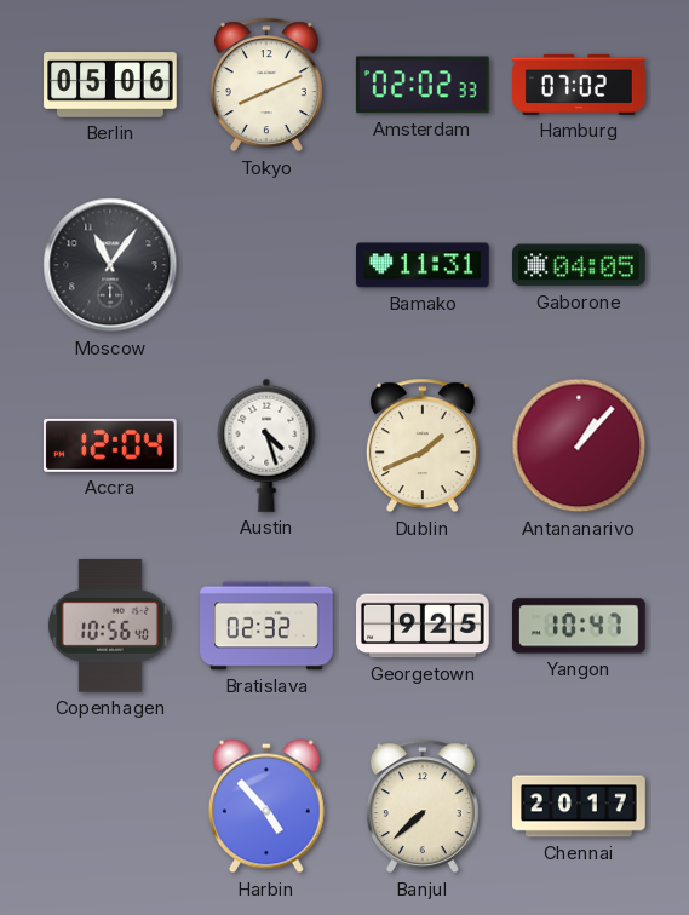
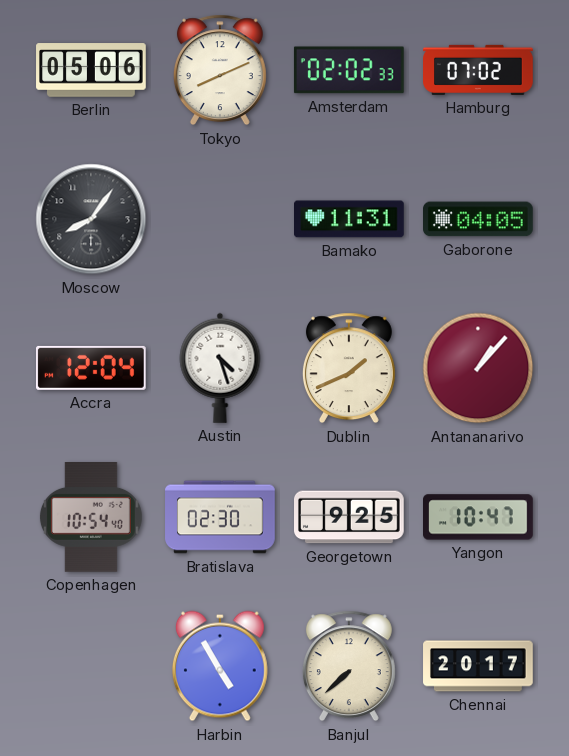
Moscow: 11:06 -> 8:06 (91, 219)
Copenhagen: 10:56 -> 10:54 (91, 518)
Bratislava: 02:32 -> 02:30 (220, 517)
Harbin: 4:53 -> 4:55 (220, 666)
